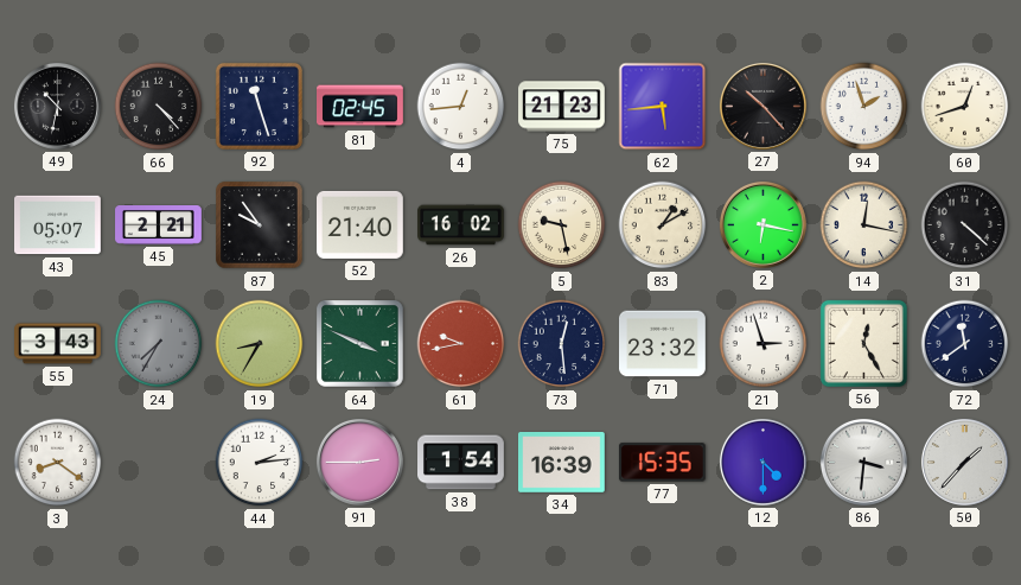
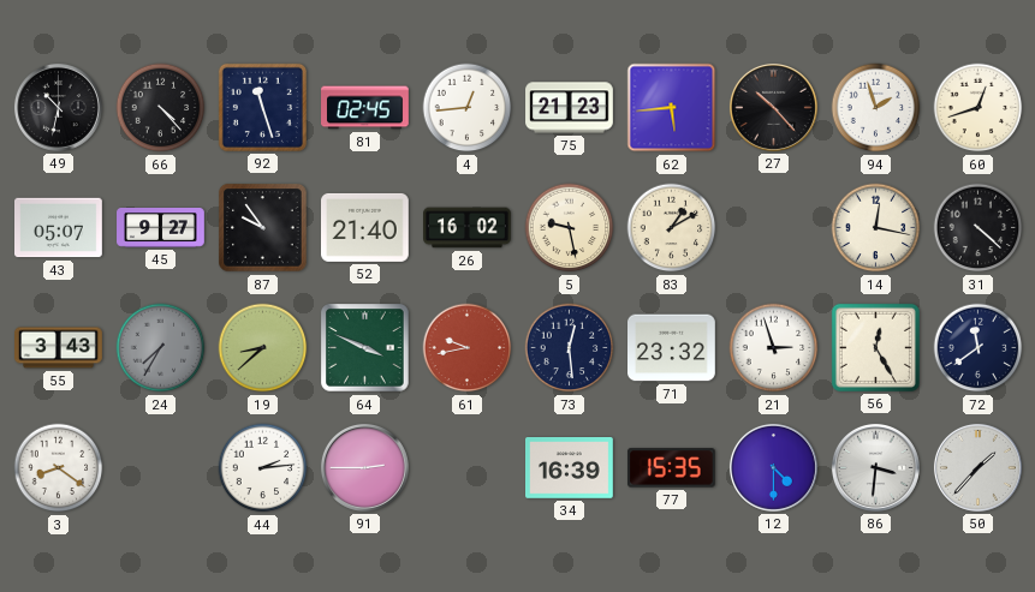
45: 2:21 -> 9:27 (161, 228)
2: 6:17 -> none (762, 224)
19: 8:35 -> 8:38 (263, 348)
38: 1:54 -> none (461, 463)
